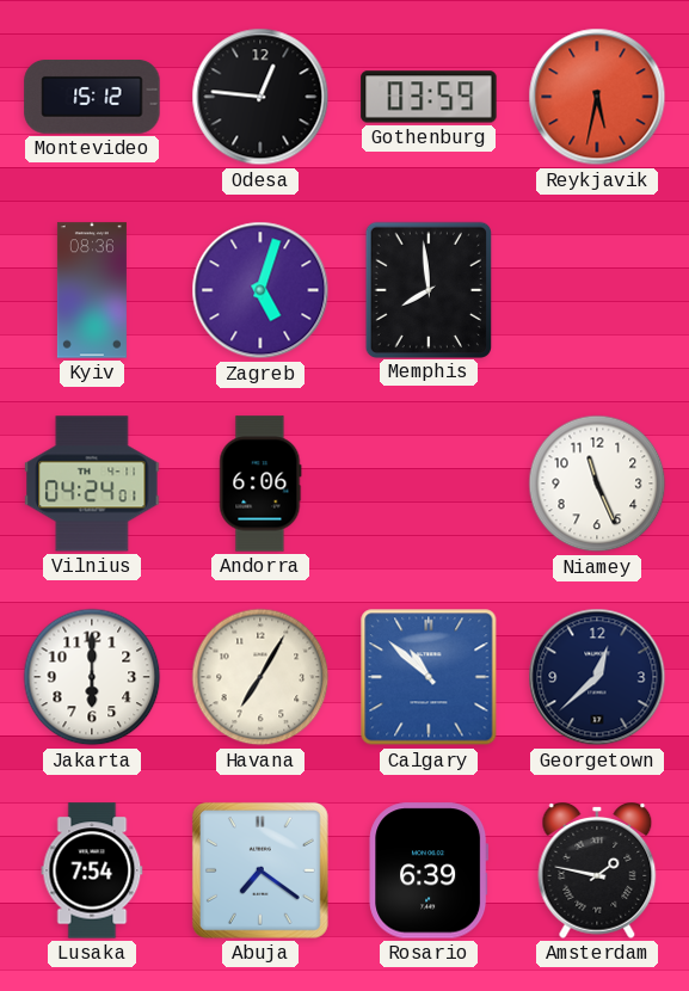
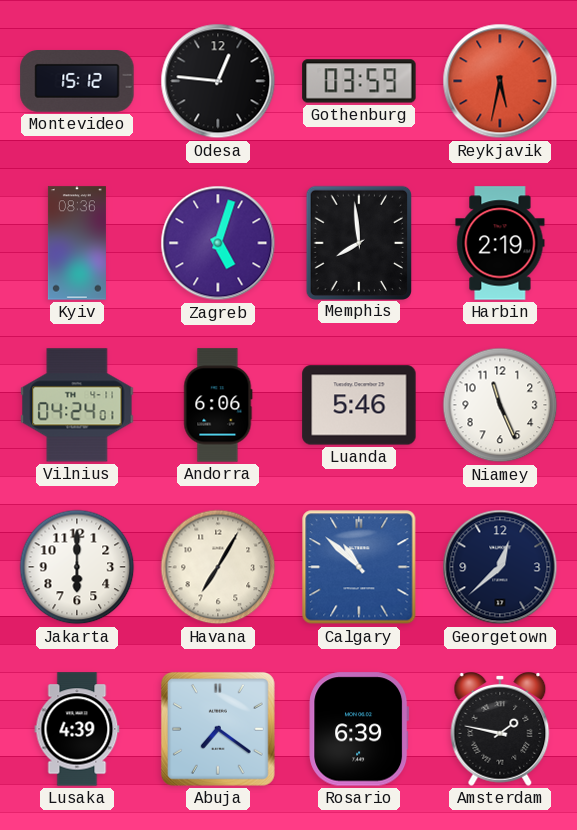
Harbin: none -> 2:19 (500, 243)
Luanda: none -> 5:46 (359, 405)
Lusaka: 7:54 -> 4:39 (77, 729)
